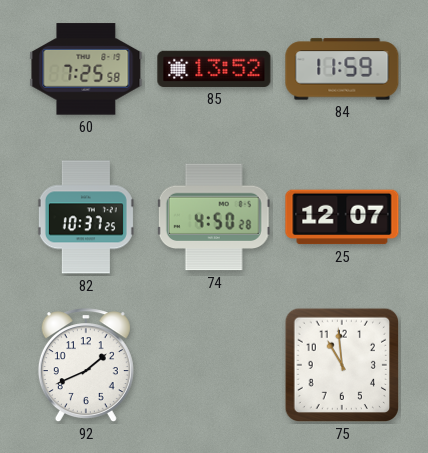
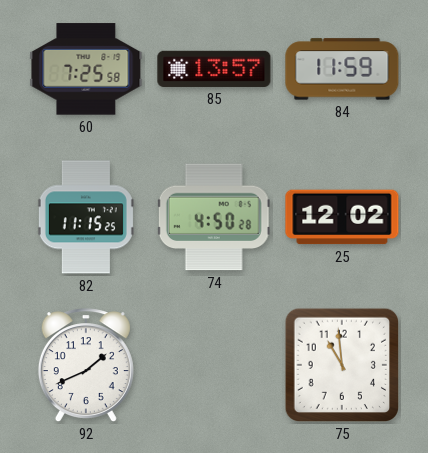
85: 13:52 -> 13:57 (214, 69)
82: 10:37 -> 11:15 (86, 217)
25: 12:07 -> 12:02 (342, 217)
